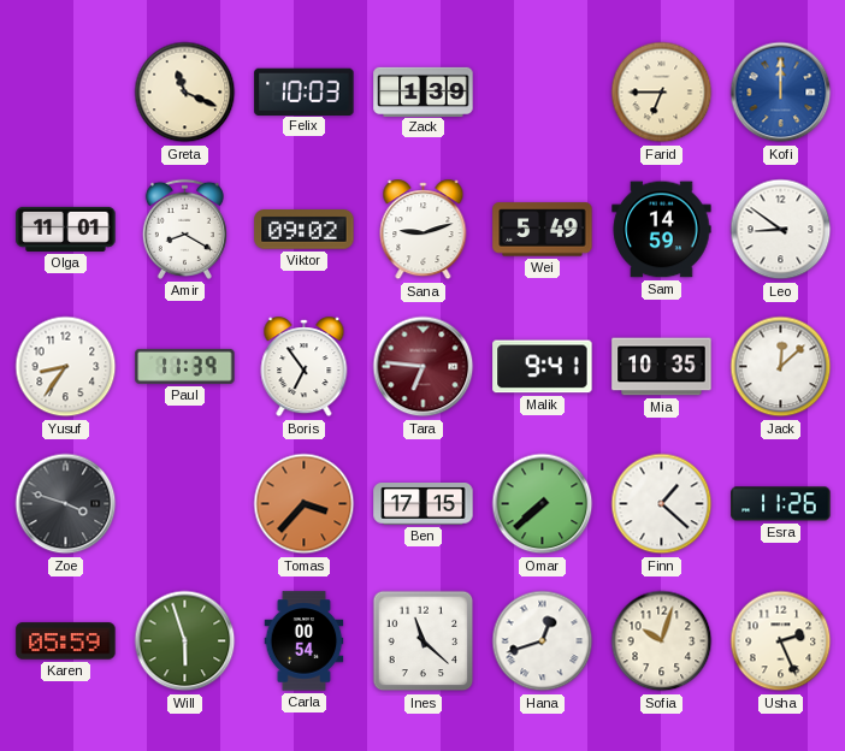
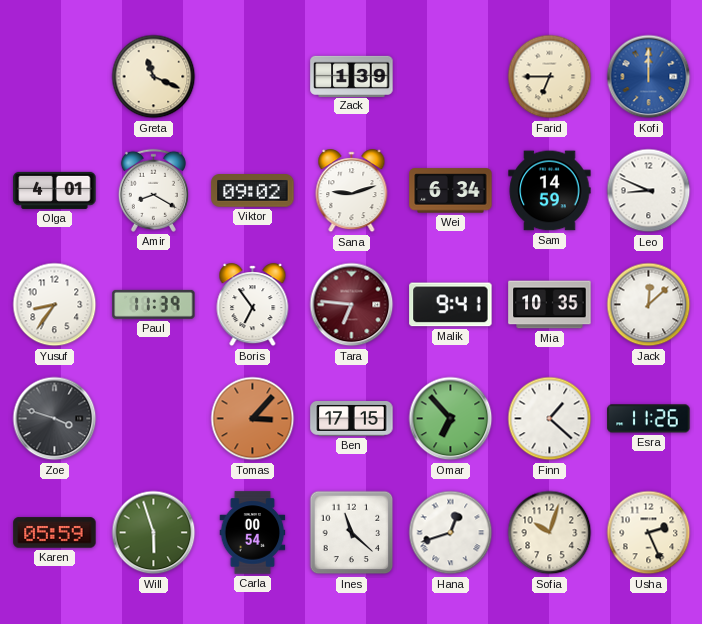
Felix: 10:03 -> none (305, 91)
Olga: 11:01 -> 4:01 (55, 190)
Wei: 5:49 -> 6:34 (451, 191)
Leo: 8:51 -> 8:49 (649, 191)
Tomas: 3:37 -> 3:07 (253, 419)
Omar: 7:38 -> 6:53 (451, 419)
